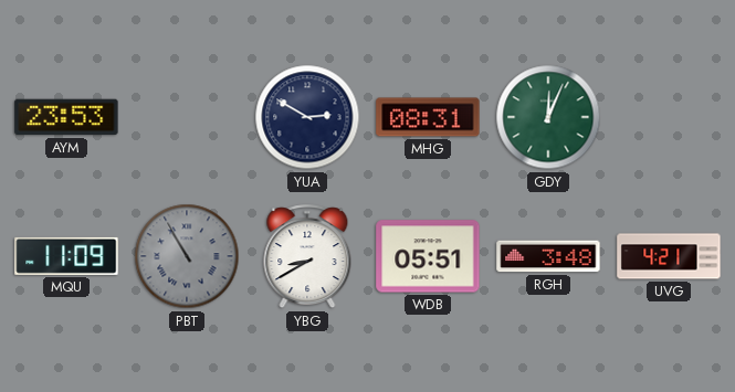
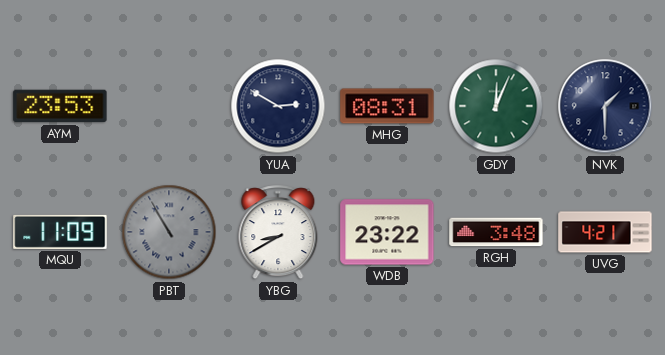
NVK: none -> 1:30 (605, 106)
WDB: 05:51 -> 23:22 (387, 232)
